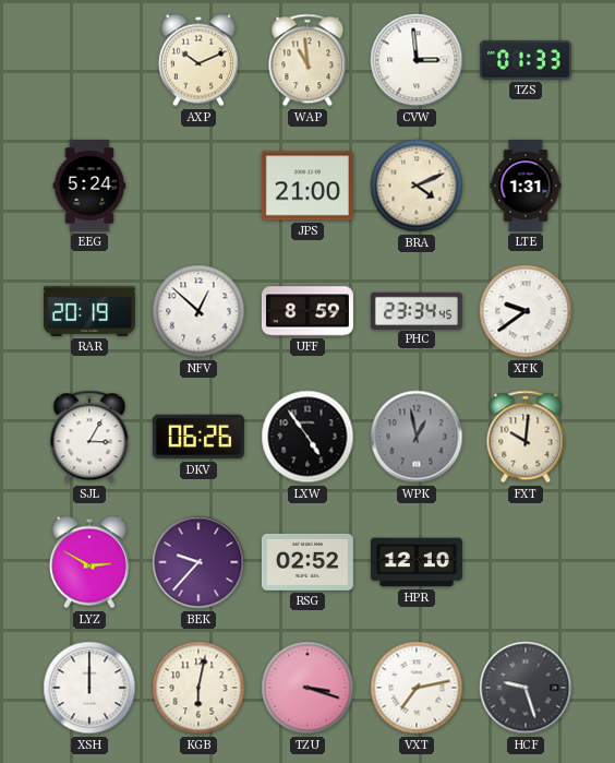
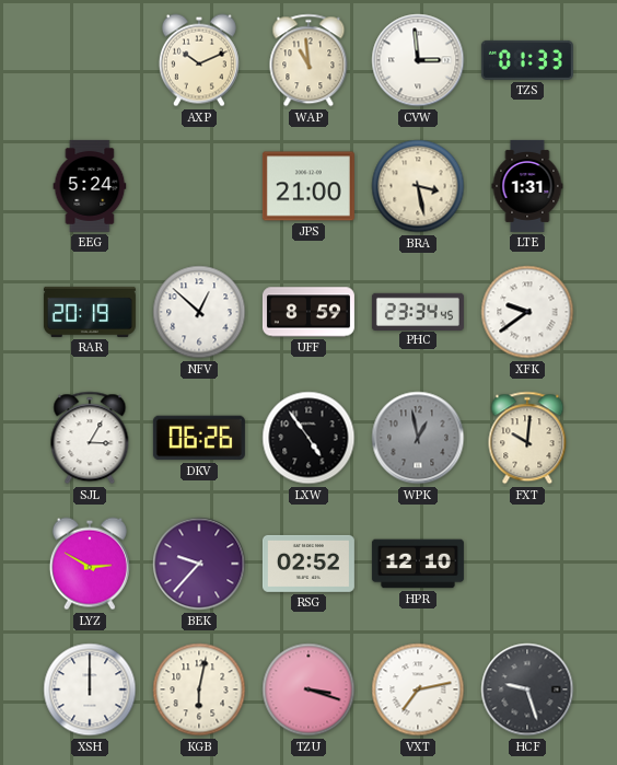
BRA: 4:11 -> 3:28 (418, 186)
